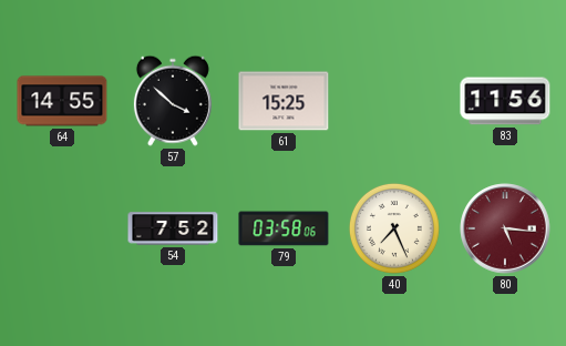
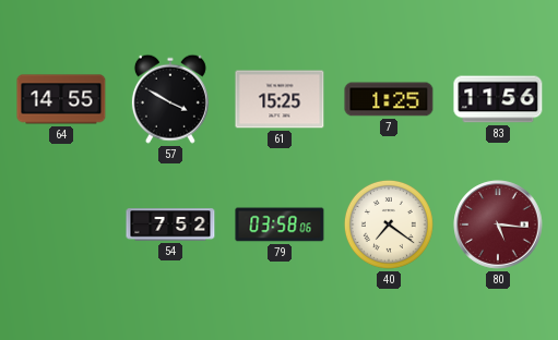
57: 3:52 -> 3:50 (170, 99)
7: none -> 1:25 (389, 99)
40: 7:26 -> 7:21 (389, 224)
